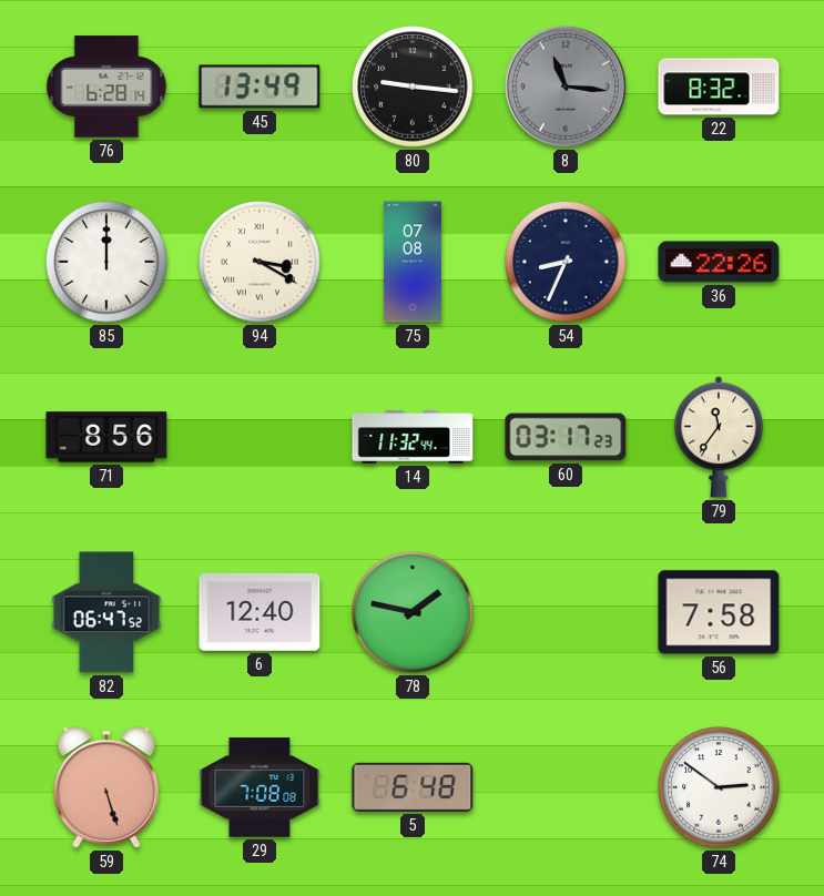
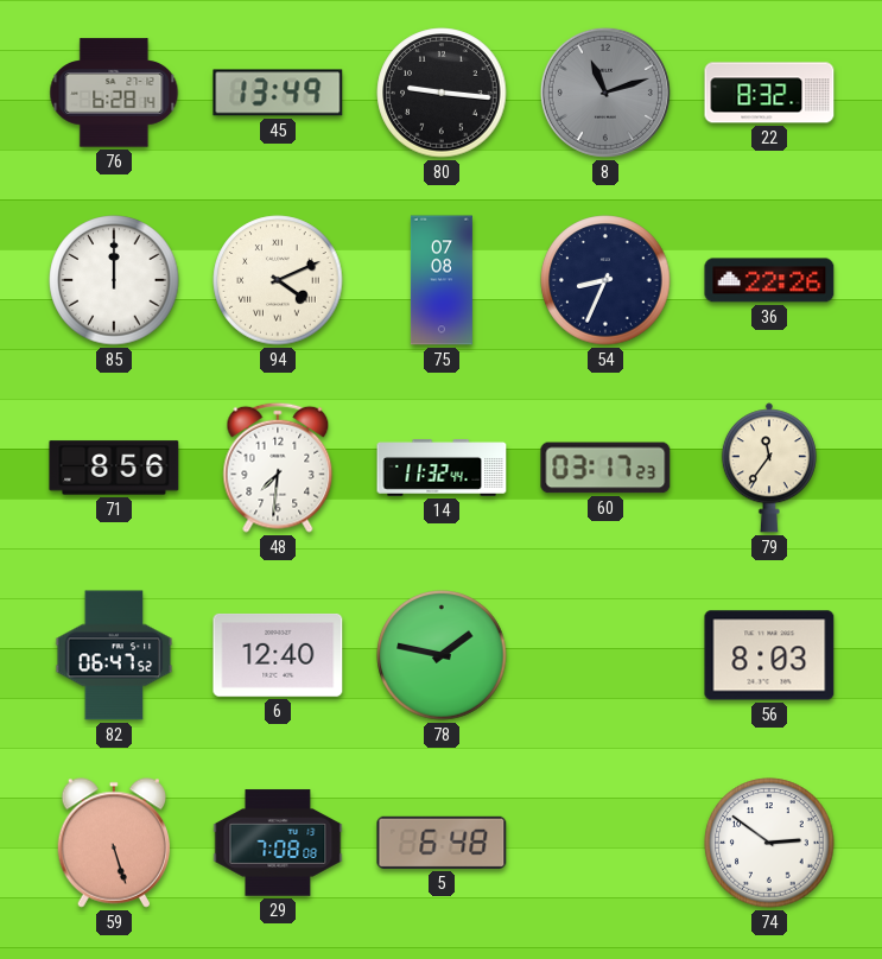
8: 11:16 -> 11:12 (605, 93)
94: 3:20 -> 4:11 (278, 280)
48: none -> 7:31 (278, 468)
56: 7:58 -> 8:03 (769, 655)
